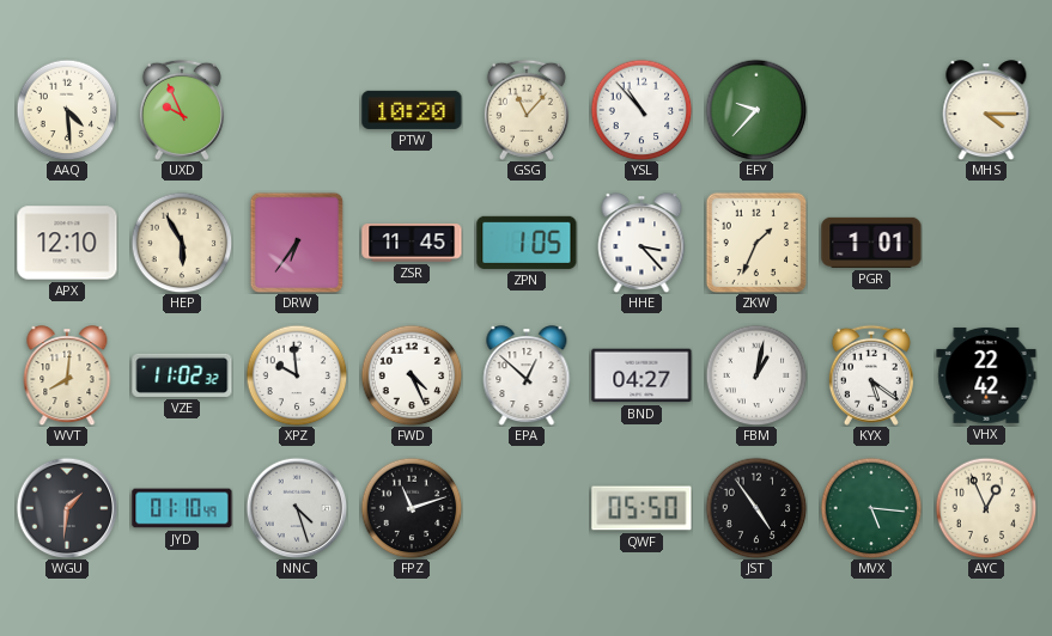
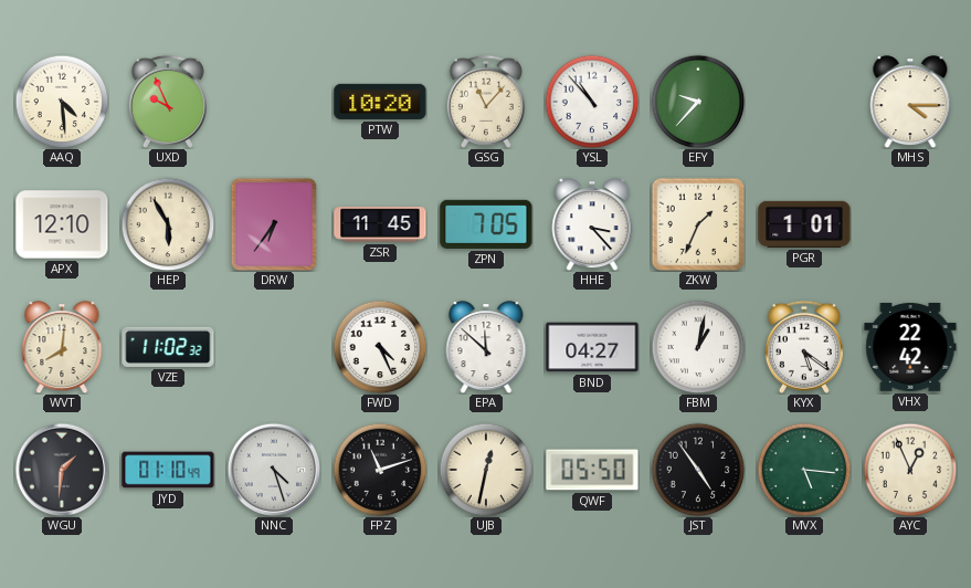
ZPN: 1:05 -> 7:05 (486, 224)
XPZ: 9:59 -> none (297, 375)
EPA: 12:52 -> 11:52 (486, 347)
UJB: none -> 12:32 (486, 470)
